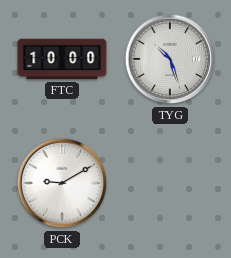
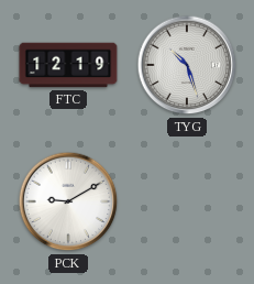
FTC: 10:00 -> 12:19 (68, 65)
